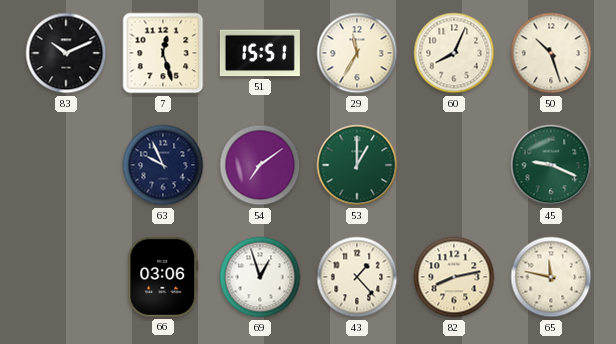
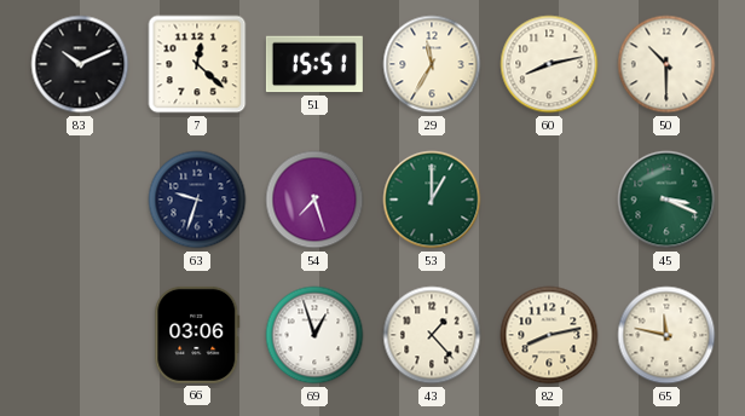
7: 12:27 -> 12:22 (197, 64)
60: 8:04 -> 8:13 (549, 64)
50: 10:27 -> 10:30 (666, 64)
63: 9:56 -> 9:33 (197, 200)
54: 7:09 -> 7:27 (314, 200)
45: 9:19 -> 3:19 (666, 200)
